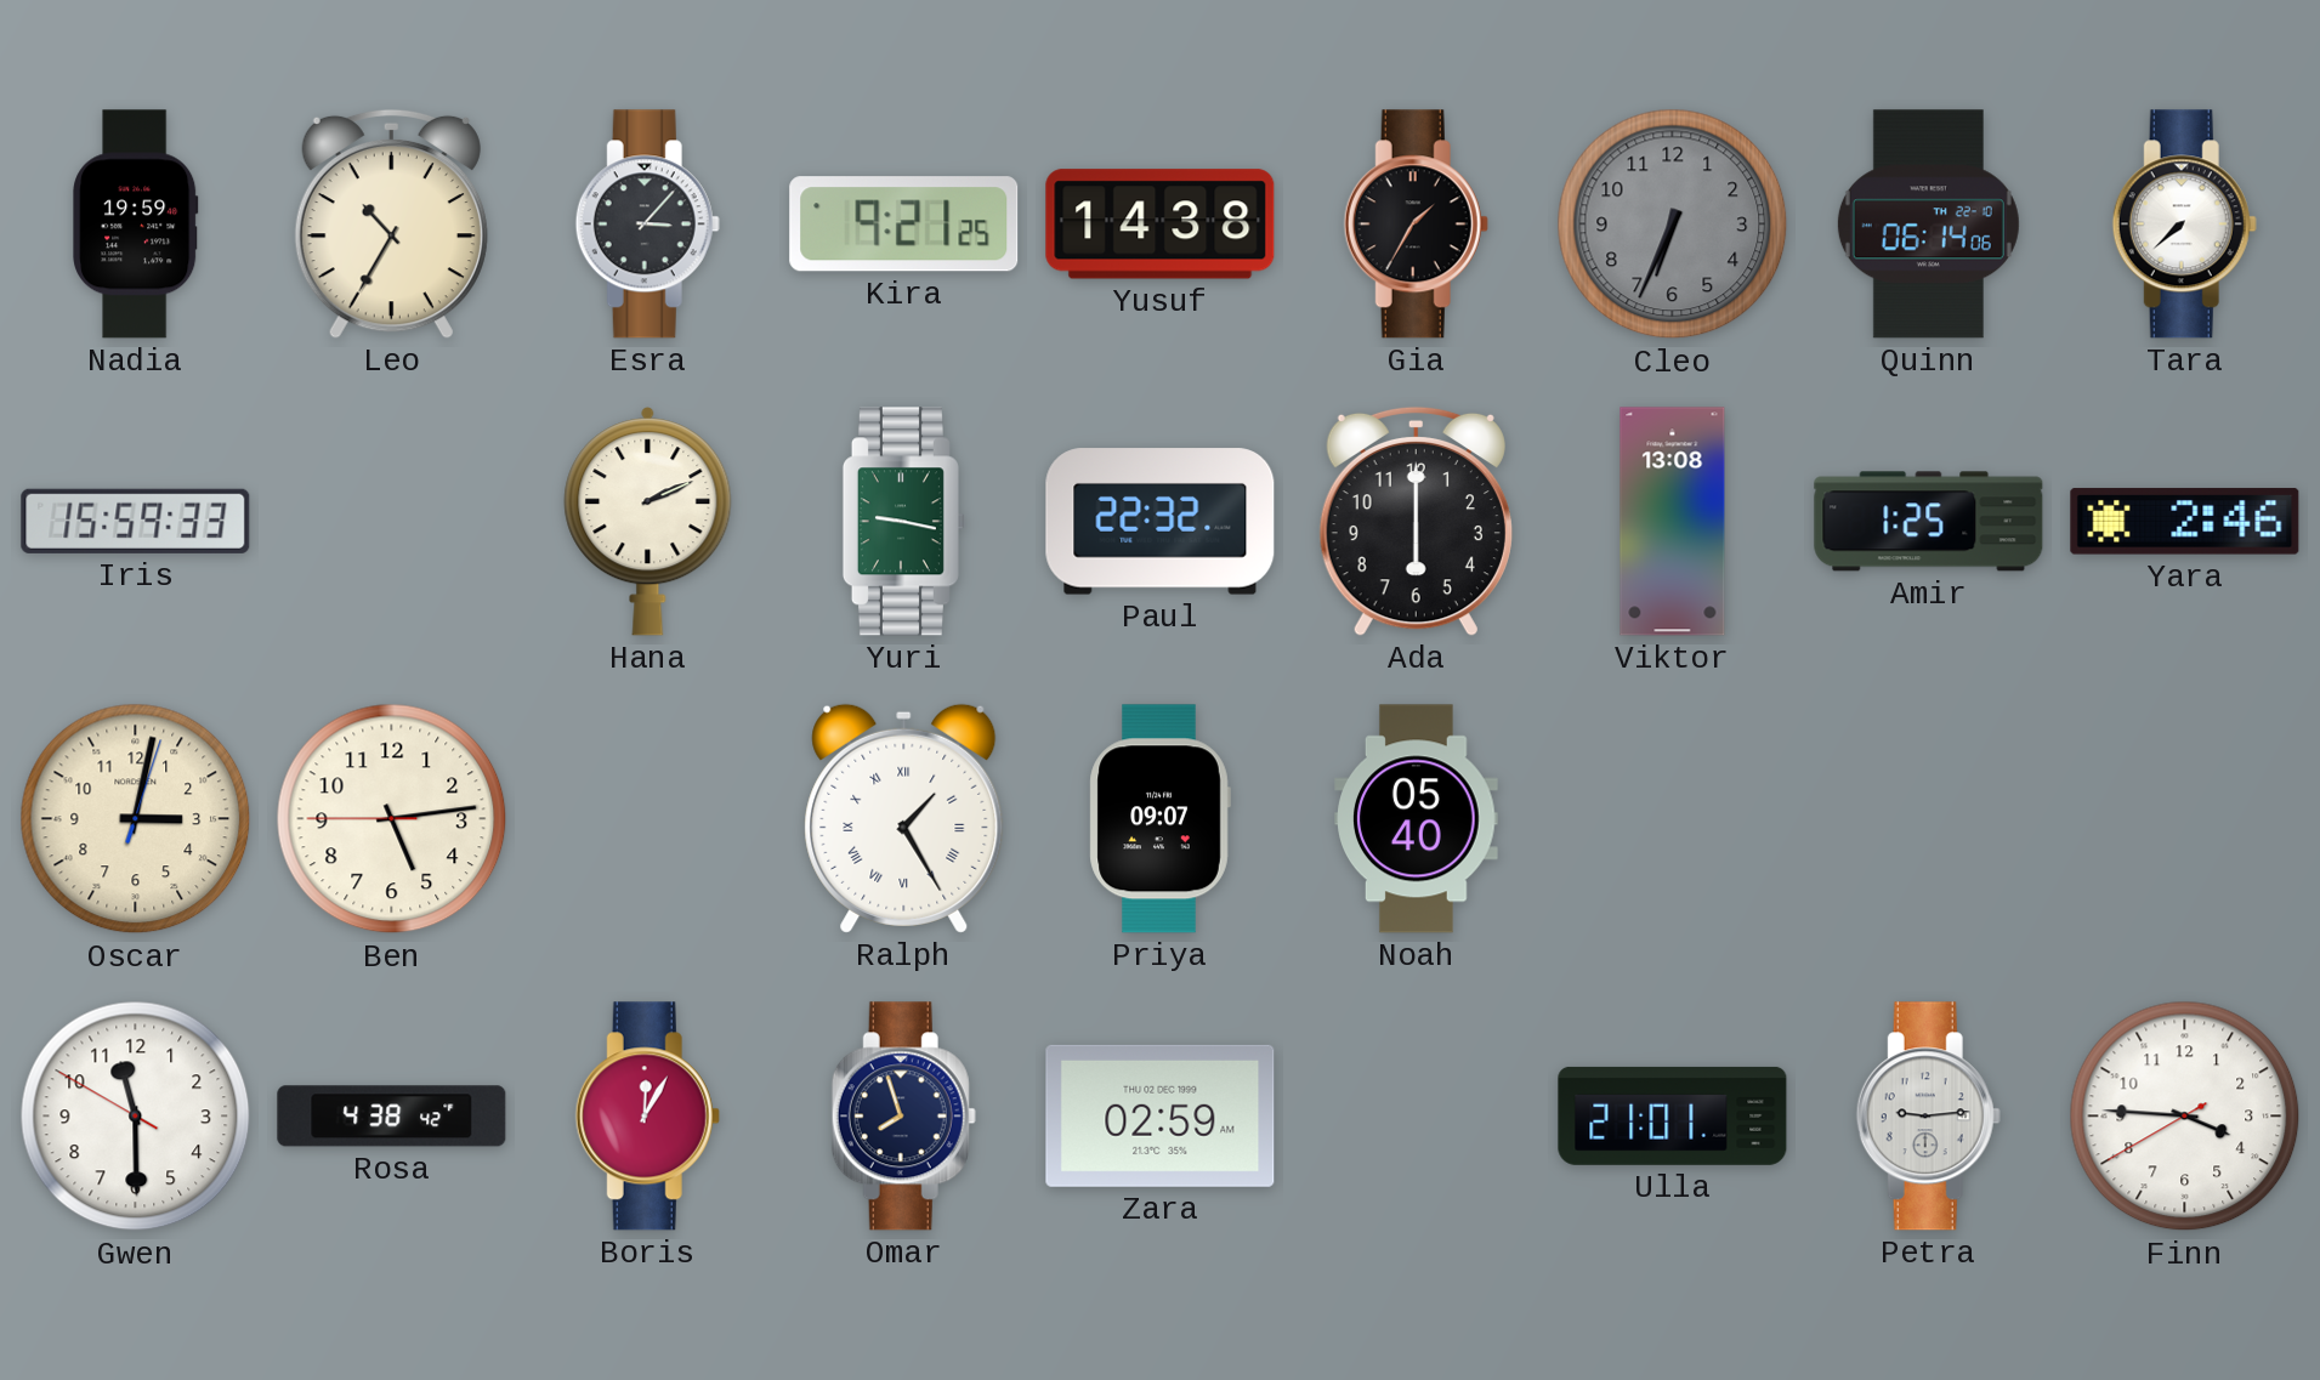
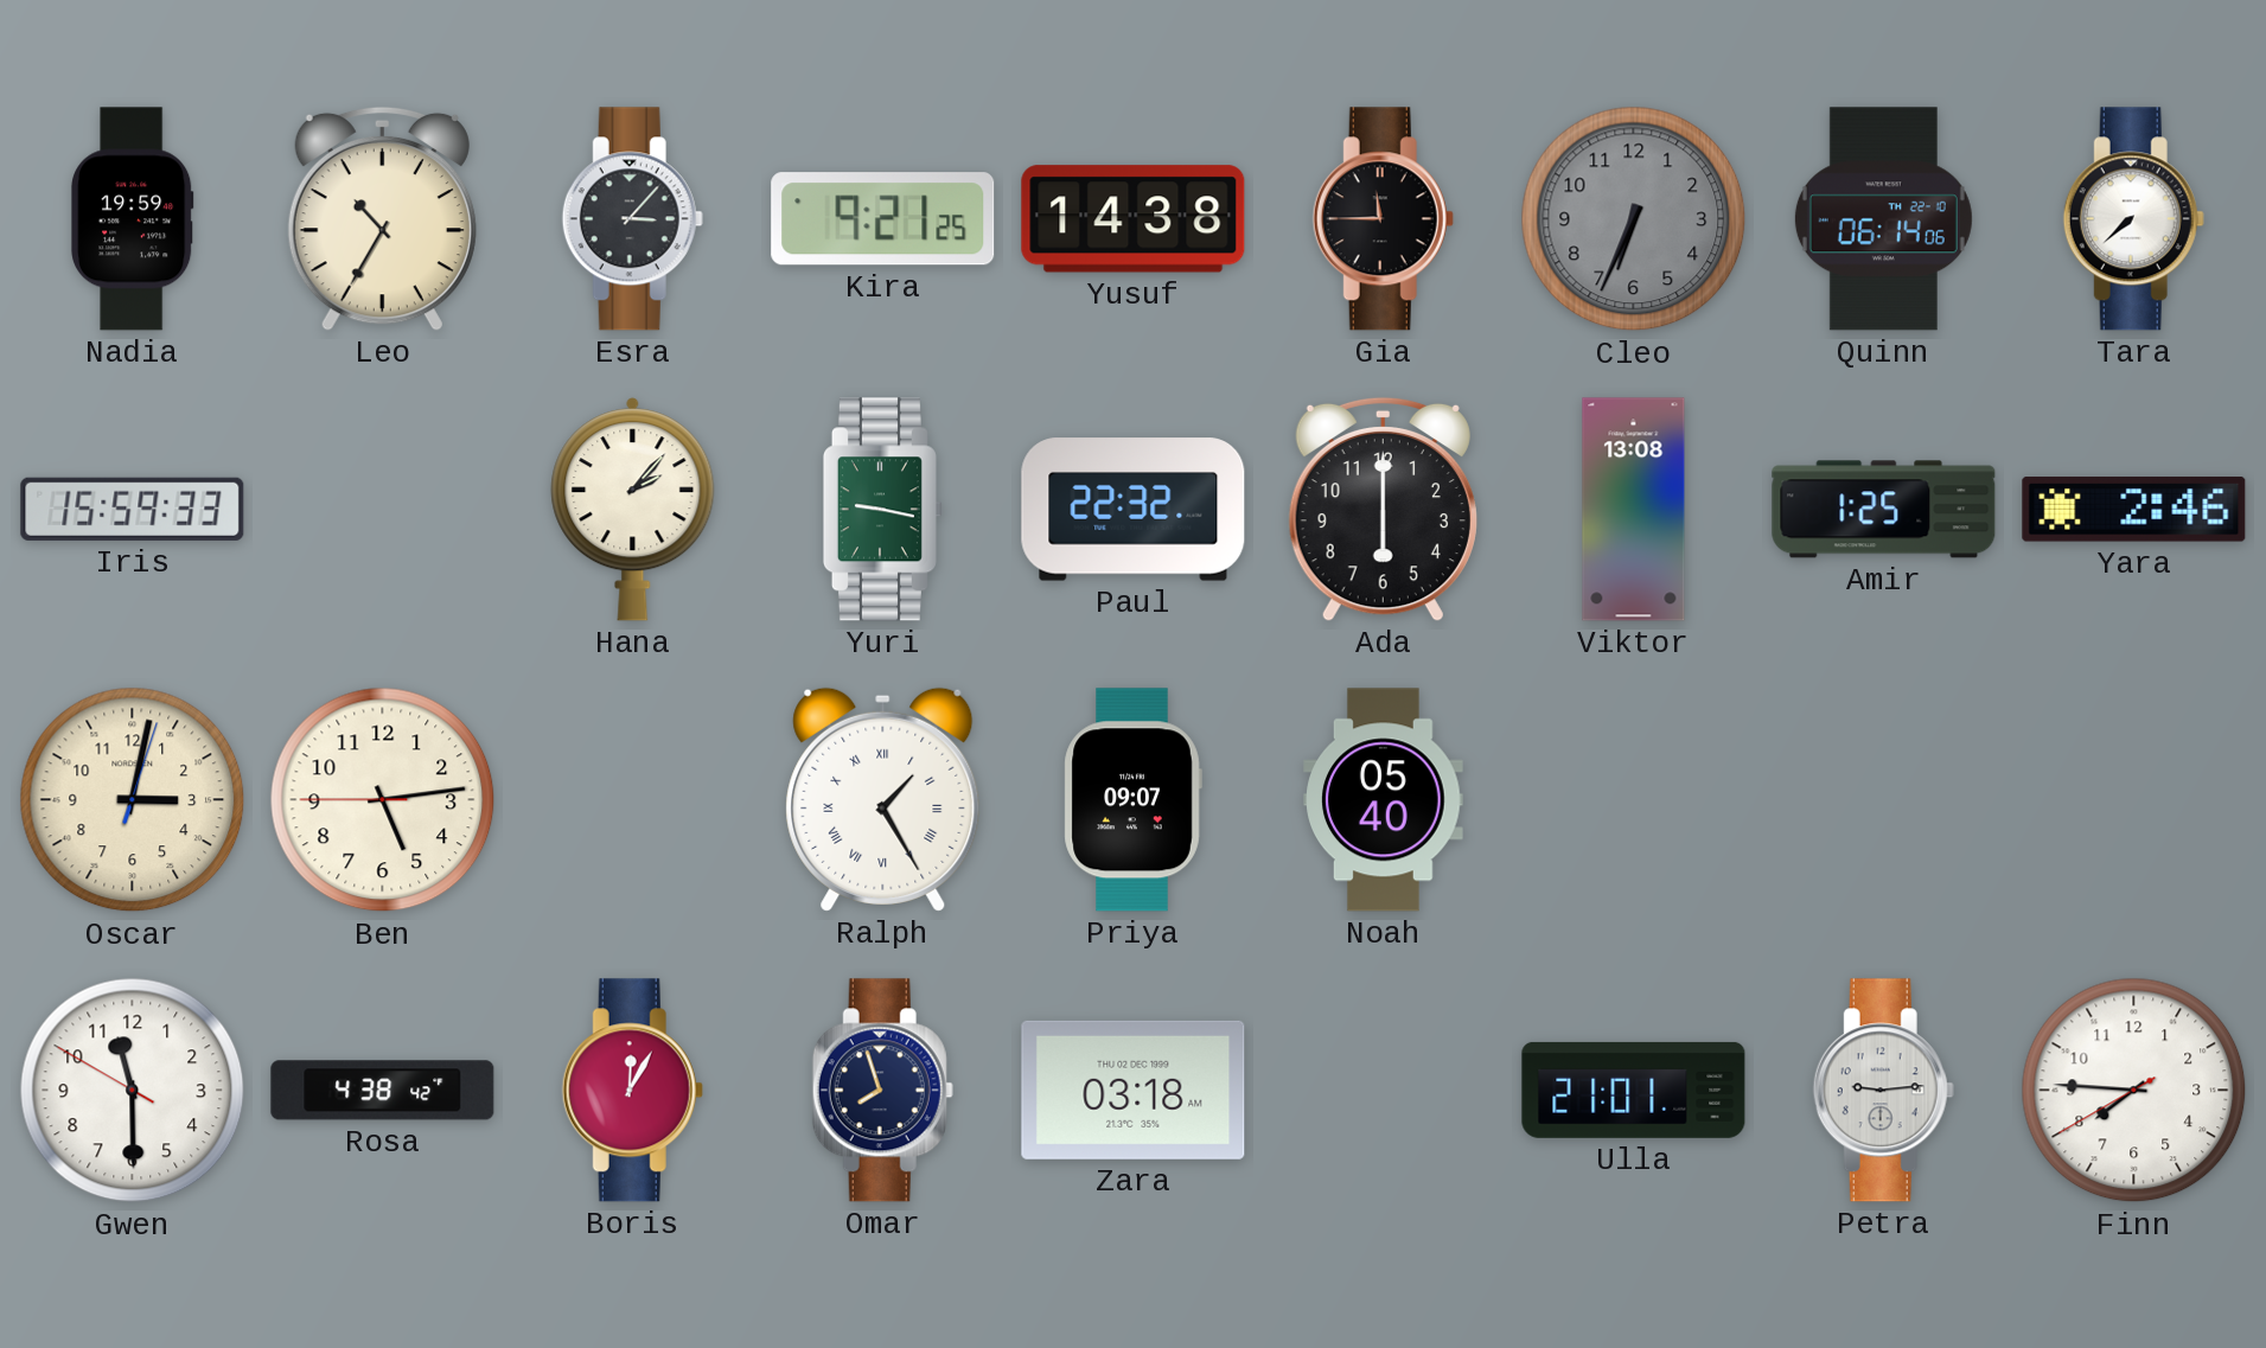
Gia: 1:35 -> 11:45 (1383, 219)
Hana: 2:11 -> 2:07 (633, 510)
Zara: 02:59 -> 03:18 (1134, 1090)
Finn: 3:45 -> 7:45 (2134, 1091)
